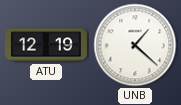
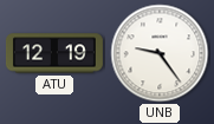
UNB: 1:22 -> 9:24 (160, 53)
